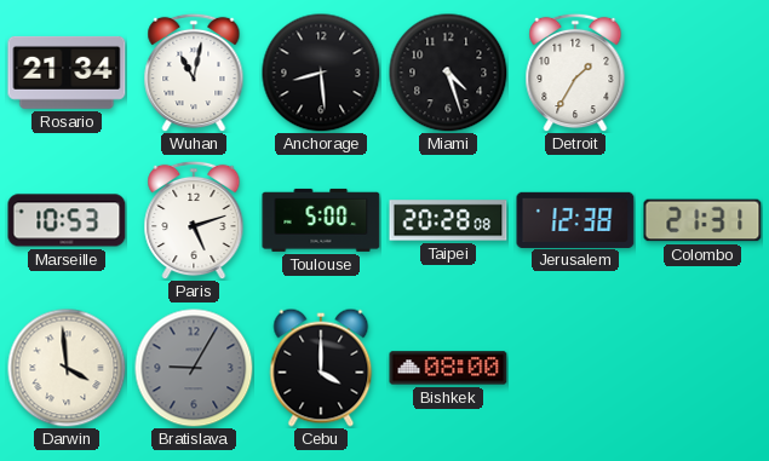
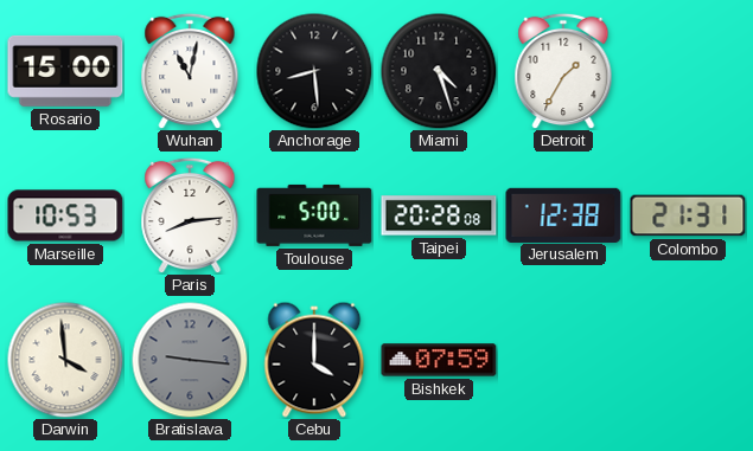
Rosario: 21:34 -> 15:00 (65, 71)
Paris: 5:12 -> 8:14 (190, 215)
Bratislava: 9:05 -> 9:16 (190, 360)
Bishkek: 08:00 -> 07:59 (439, 360)
